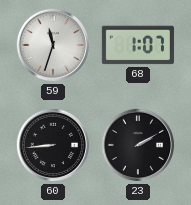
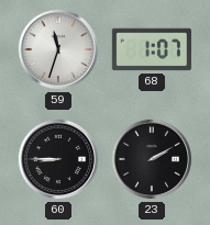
60: 8:44 -> 8:45 (58, 159)
